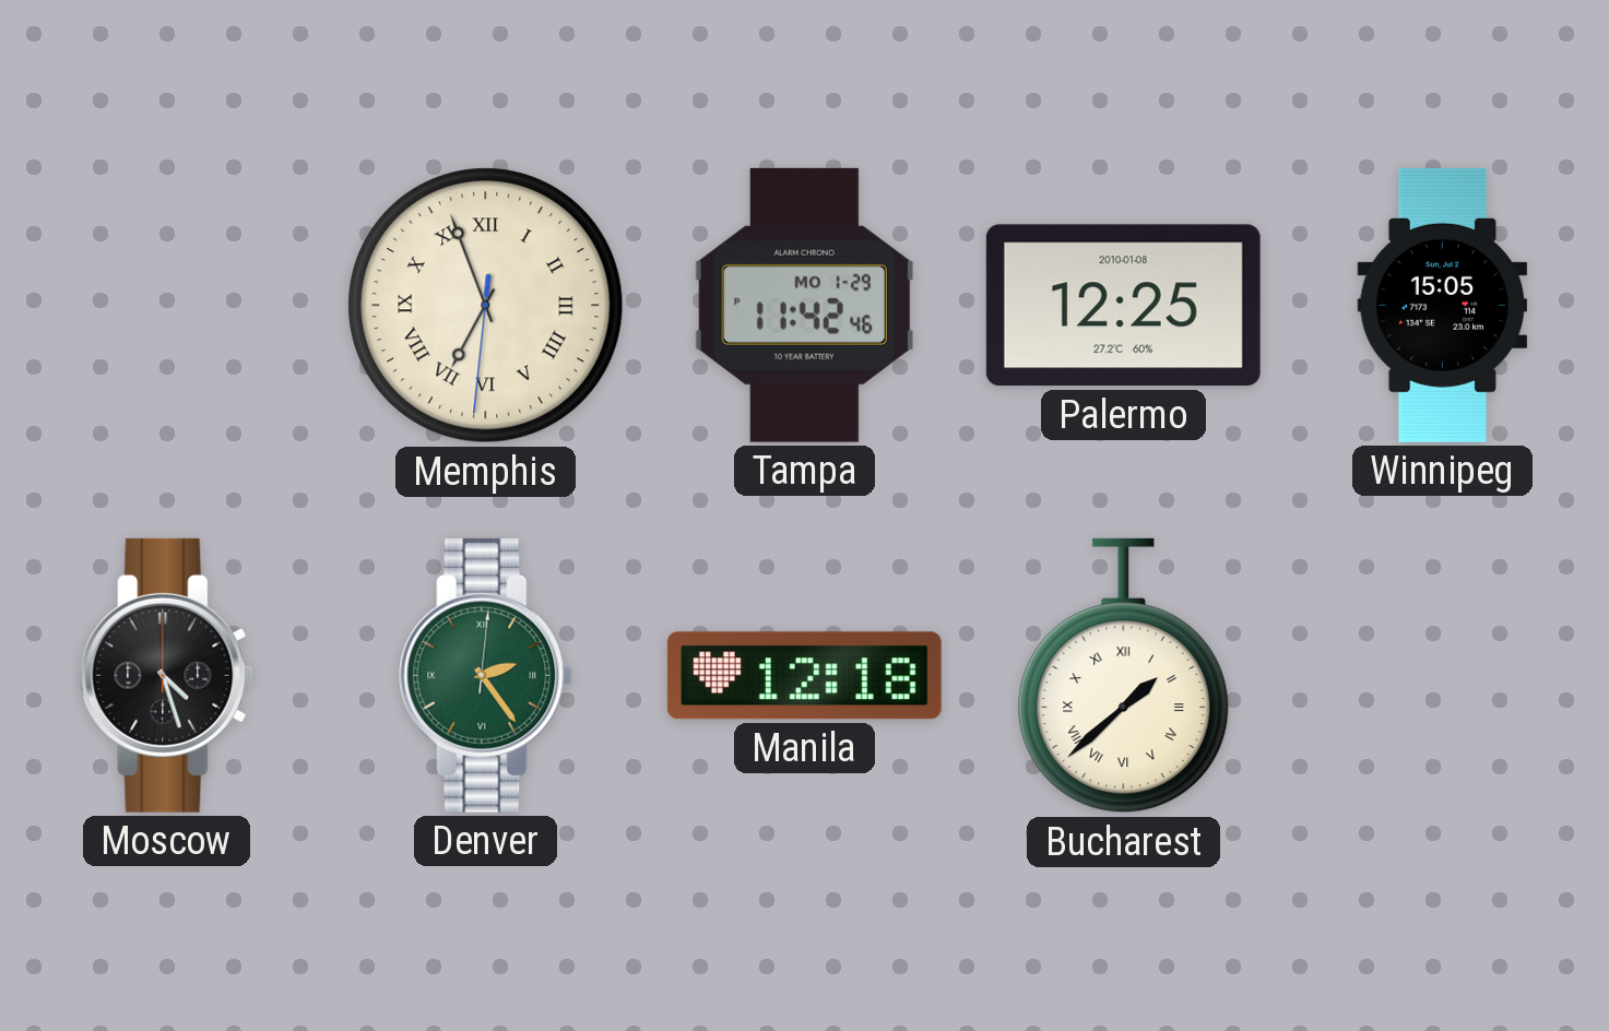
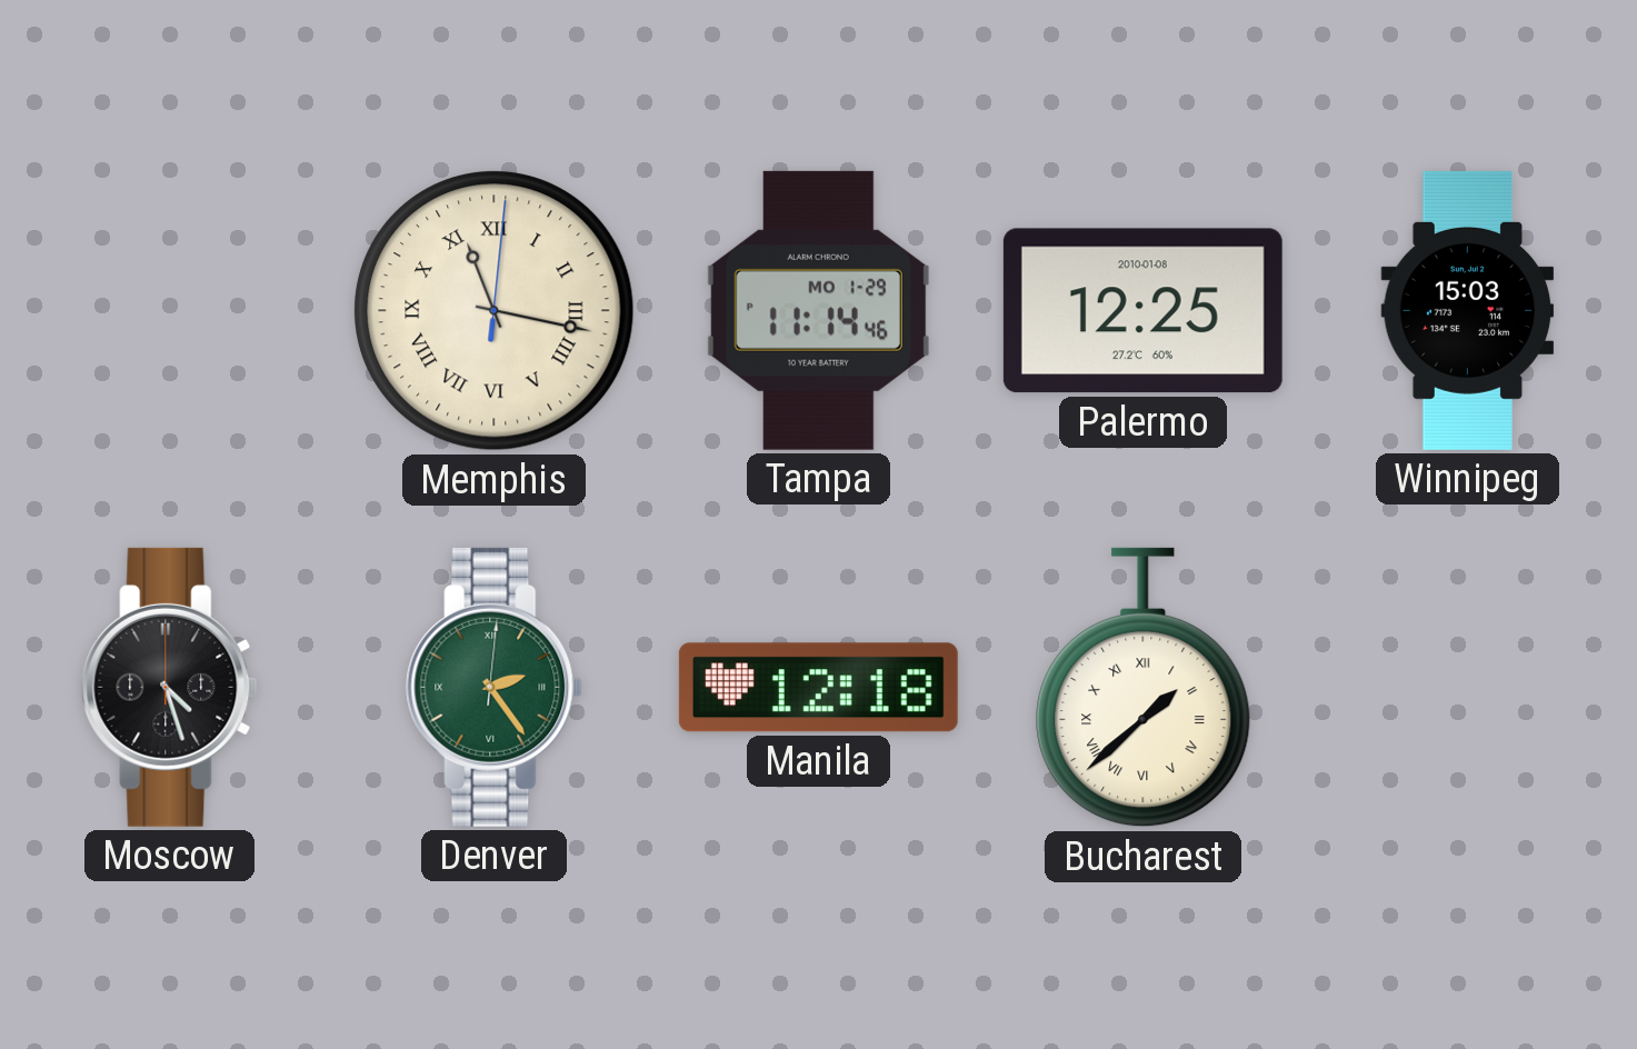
Memphis: 6:56 -> 11:17 (495, 311)
Tampa: 11:42 -> 11:14 (818, 310)
Winnipeg: 15:05 -> 15:03 (1468, 310)
